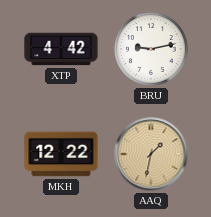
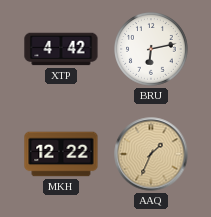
BRU: 9:13 -> 6:13 (152, 50)
AAQ: 1:32 -> 1:34 (151, 154)
